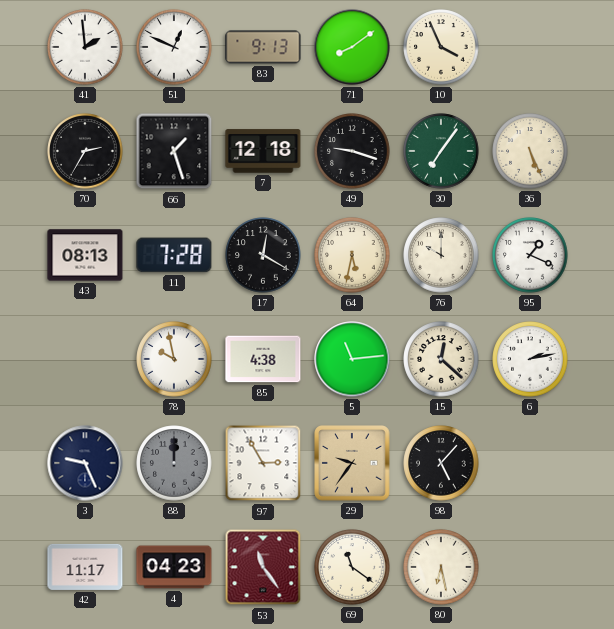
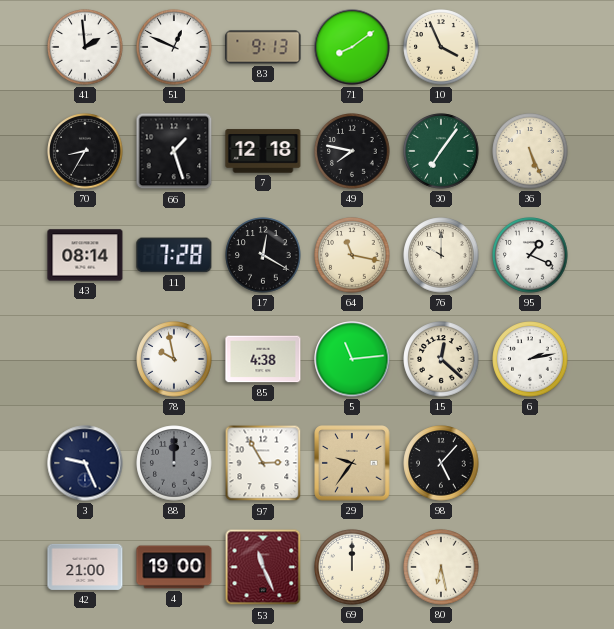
70: 2:35 -> 8:35 (85, 151)
49: 9:18 -> 7:47 (352, 151)
43: 08:13 -> 08:14 (85, 255)
64: 5:32 -> 11:17 (352, 255)
42: 11:17 -> 21:00 (85, 567)
4: 04:23 -> 19:00 (174, 567)
53: 11:24 -> 11:26 (263, 567)
69: 11:21 -> 12:00 (352, 567)
